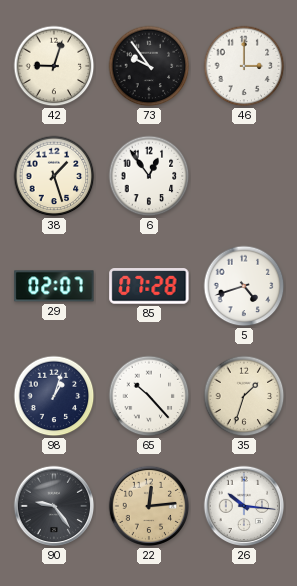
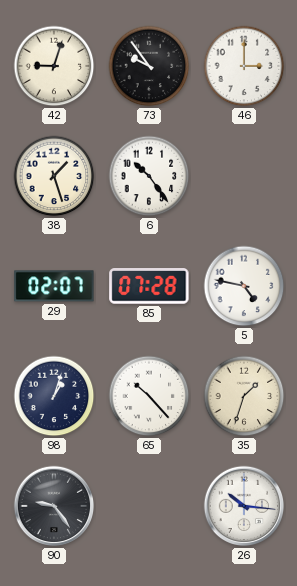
6: 12:54 -> 10:24 (149, 176)
5: 4:42 -> 4:47 (244, 286)
22: 12:14 -> none (149, 506)
